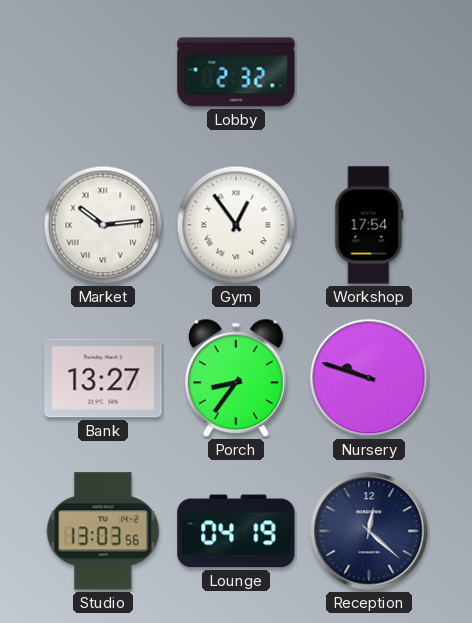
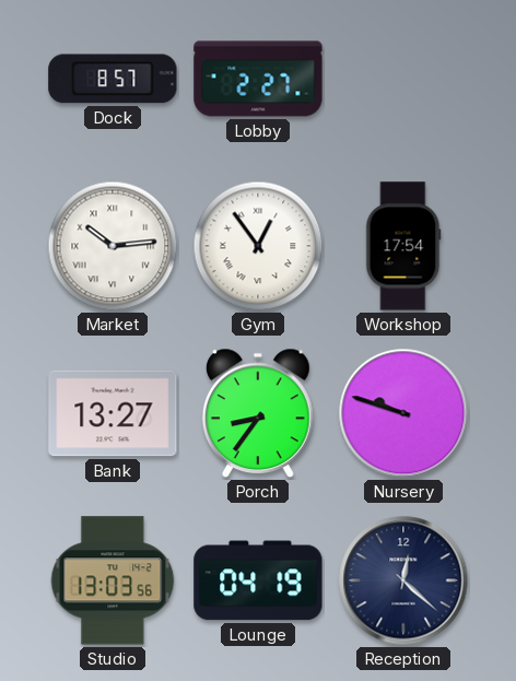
Dock: none -> 8:57 (113, 79)
Lobby: 2:32 -> 2:27 (258, 79)
